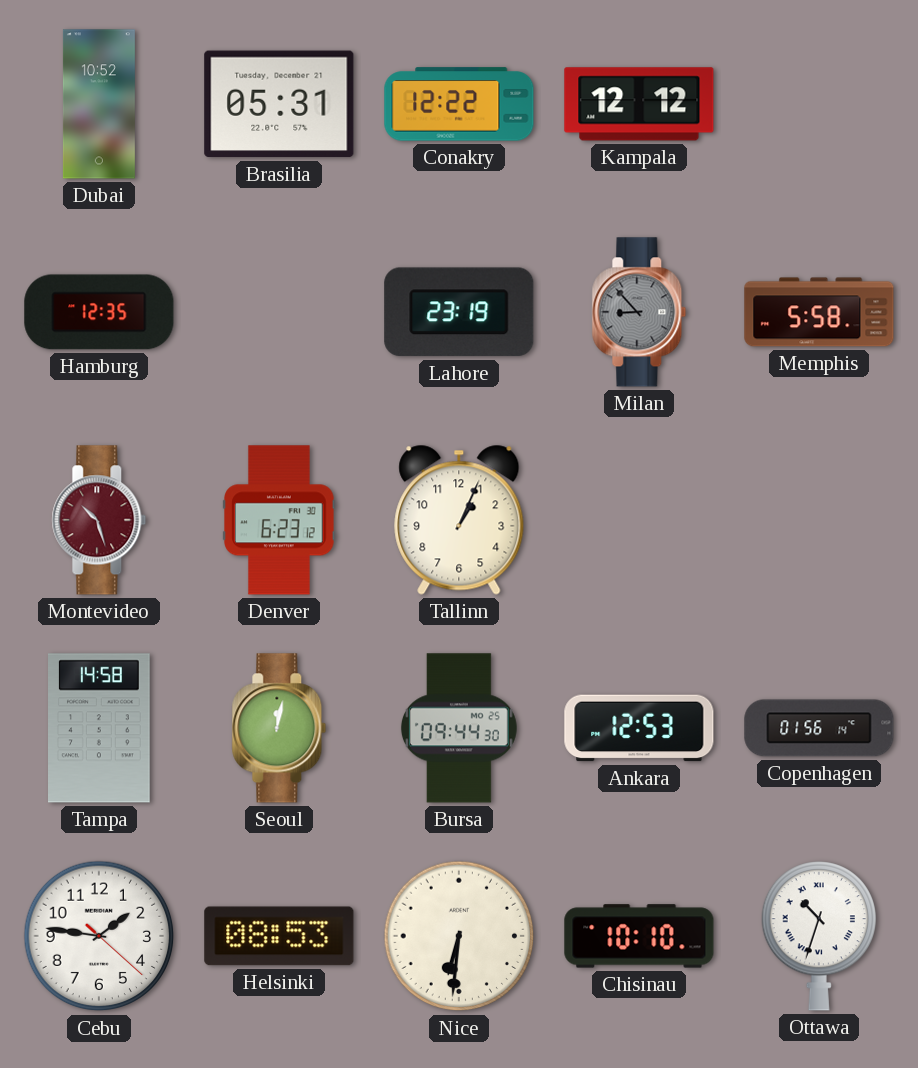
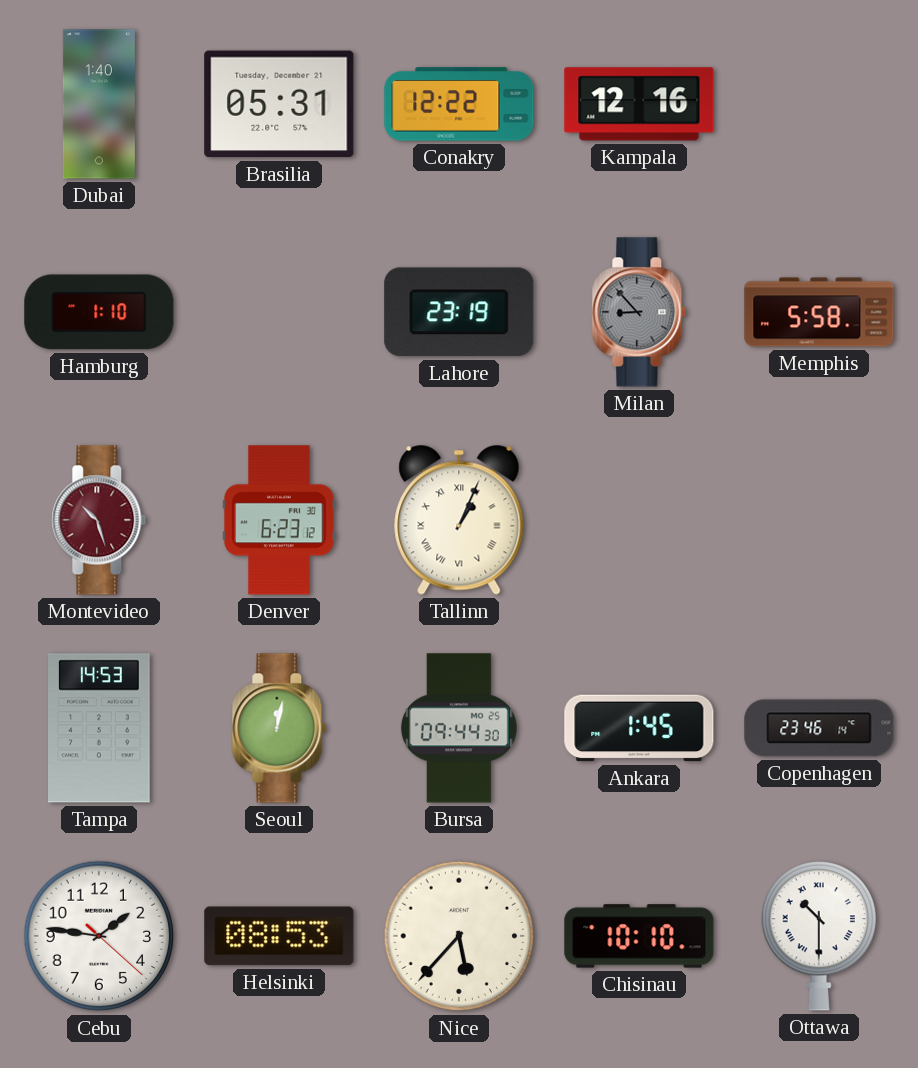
Dubai: 10:52 -> 1:40 (99, 104)
Kampala: 12:12 -> 12:16 (639, 104)
Hamburg: 12:35 -> 1:10 (99, 312)
Tallinn numerals: Arabic -> Roman (459, 520)
Tampa: 14:58 -> 14:53 (100, 728)
Ankara: 12:53 -> 1:45 (639, 728)
Copenhagen: 01:56 -> 23:46 (819, 728)
Nice: 6:31 -> 5:37 (459, 936)
Ottawa: 10:33 -> 10:30 (818, 937)
